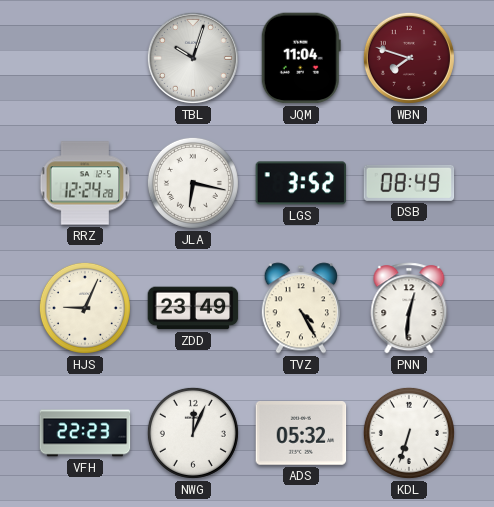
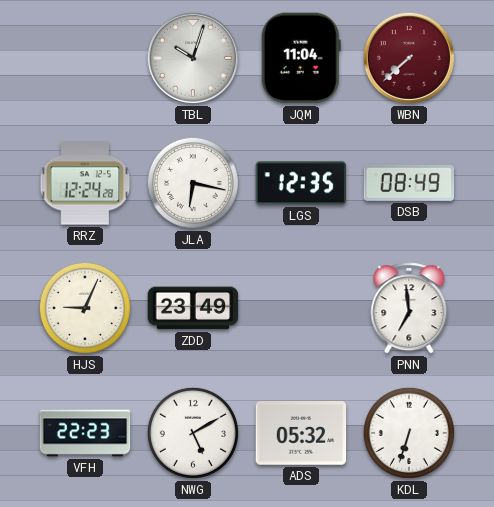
WBN: 7:48 -> 7:38 (409, 58)
LGS: 3:52 -> 12:35 (301, 183)
TVZ: 4:25 -> none (300, 308)
PNN: 12:31 -> 6:59 (409, 308)
NWG: 12:04 -> 5:10 (193, 433)
